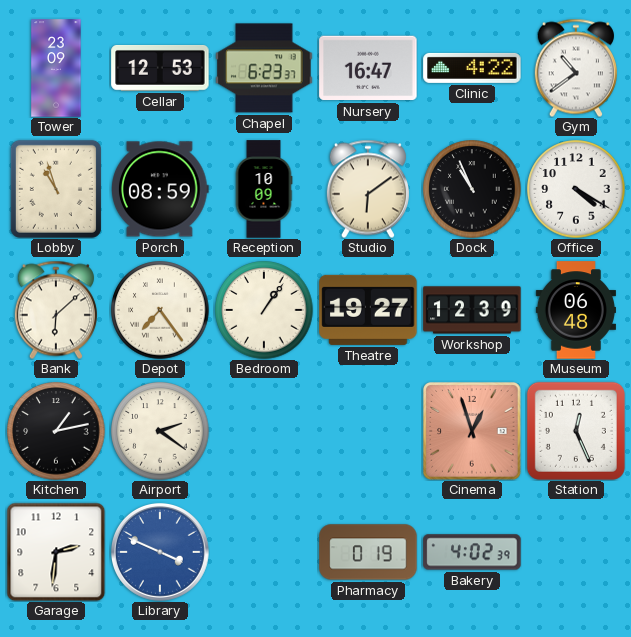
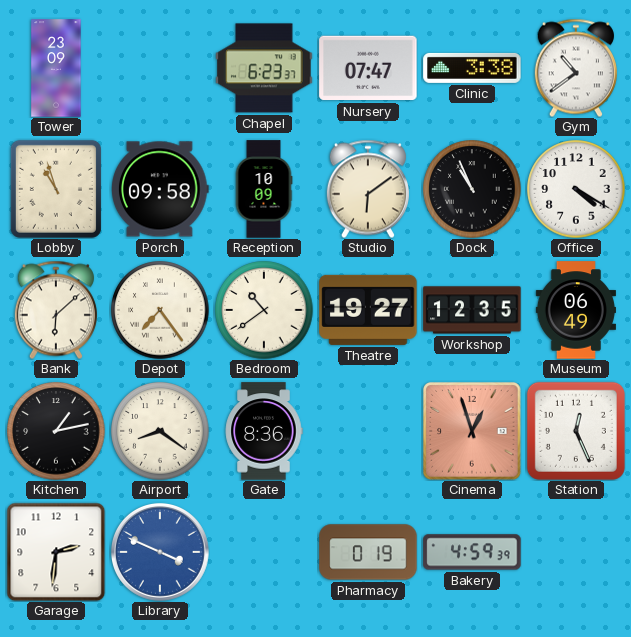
Cellar: 12:53 -> none (160, 69)
Nursery: 16:47 -> 07:47 (368, 68)
Clinic: 4:22 -> 3:38 (472, 68)
Porch: 08:59 -> 09:58 (161, 189)
Bedroom: 1:06 -> 10:39 (264, 310)
Workshop: 12:39 -> 12:35 (472, 310)
Museum: 06:48 -> 06:49 (576, 310)
Airport: 2:21 -> 8:21 (160, 431)
Gate: none -> 8:36 (264, 431)
Bakery: 4:02 -> 4:59 (472, 552)
